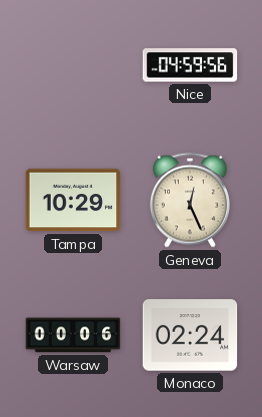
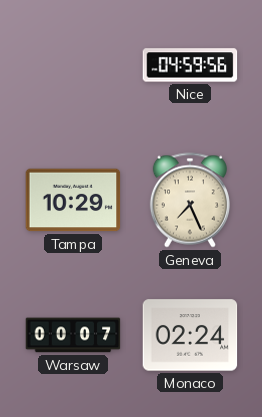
Geneva: 12:26 -> 7:26 (190, 200)
Warsaw: 00:06 -> 00:07 (73, 335)
